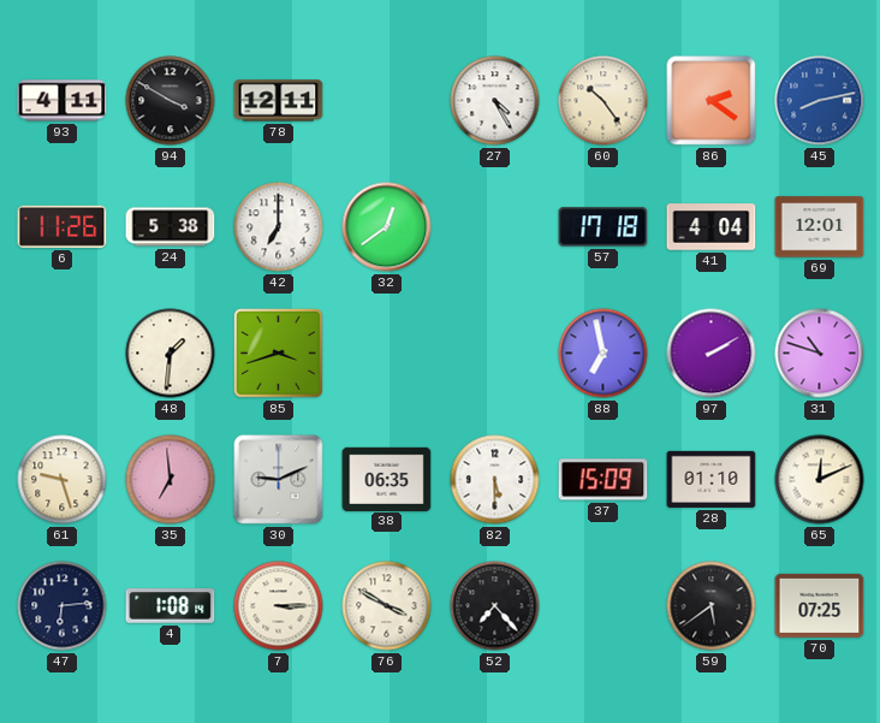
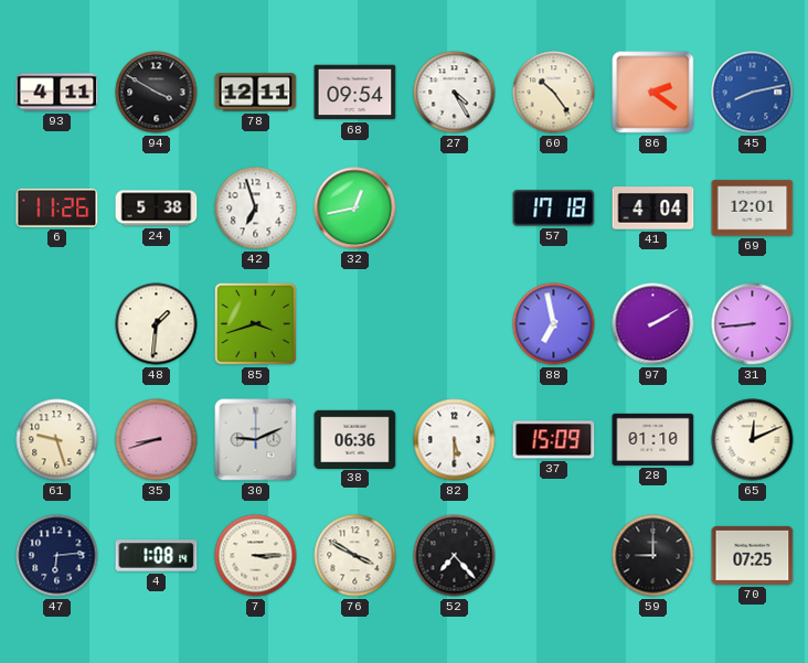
68: none -> 09:54 (355, 93)
42: 7:00 -> 6:57 (256, 208)
32: 12:39 -> 12:43 (355, 208)
31: 10:48 -> 8:44 (753, 324)
35: 6:59 -> 8:42 (157, 440)
38: 06:35 -> 06:36 (355, 439)
59: 5:39 -> 9:00 (653, 556)
